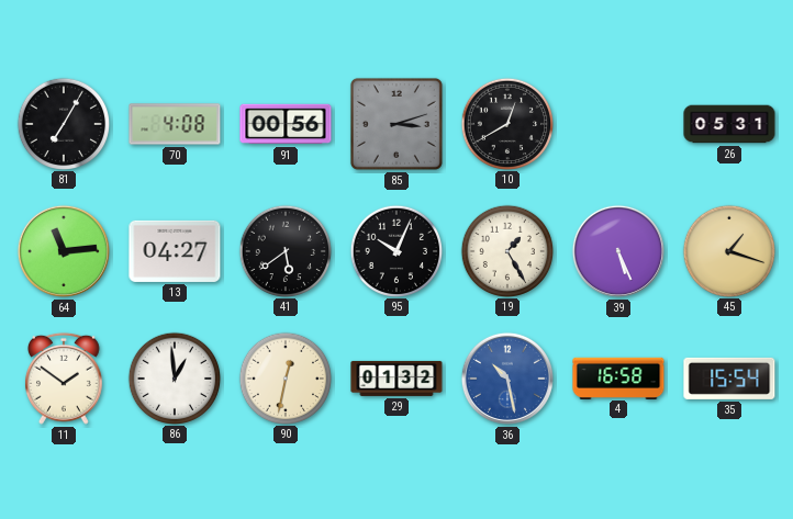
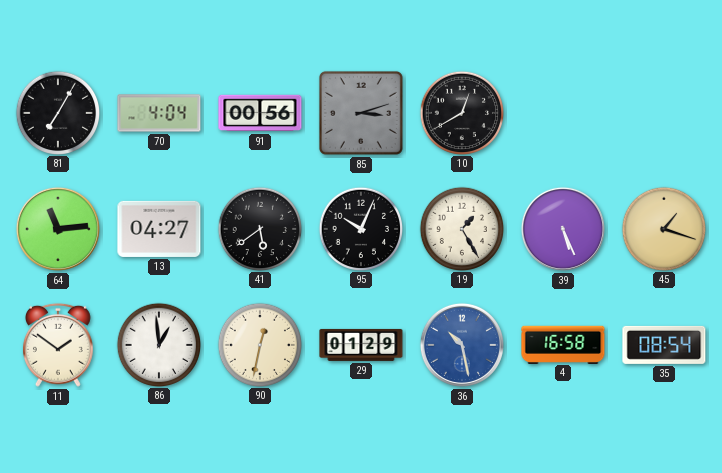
70: 4:08 -> 4:04 (159, 113)
26: 05:31 -> none (729, 124)
29: 01:32 -> 01:29 (361, 345)
35: 15:54 -> 08:54 (664, 345)
